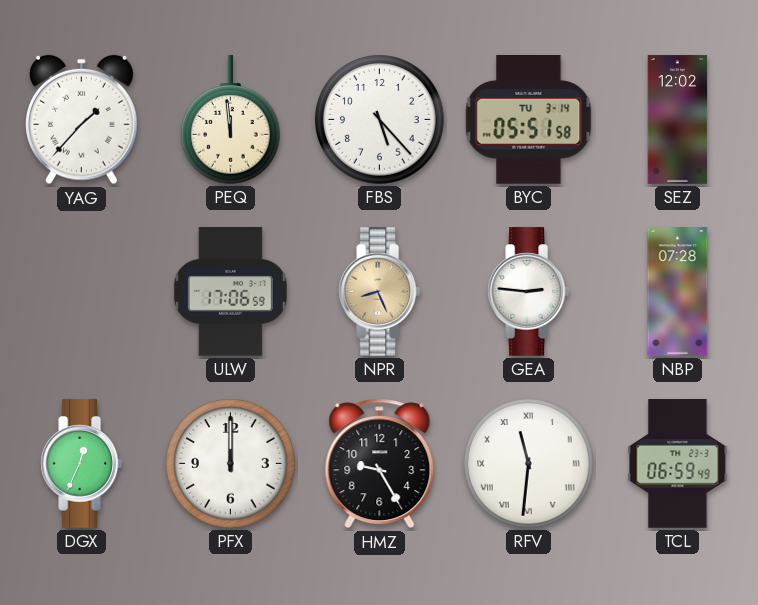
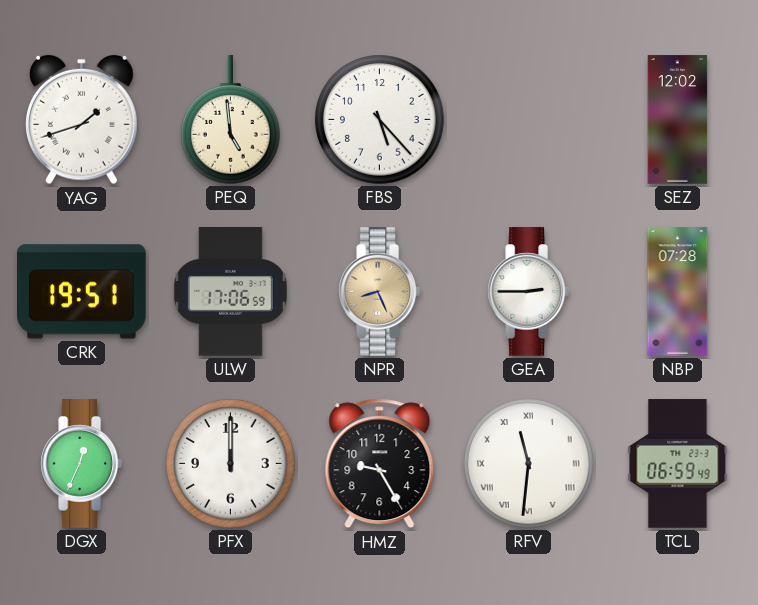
YAG: 1:37 -> 1:42 (82, 120)
PEQ: 11:59 -> 4:59 (230, 120)
BYC: 05:51 -> none (529, 120)
CRK: none -> 19:51 (82, 292)
GEA: 2:46 -> 2:45 (528, 292)
